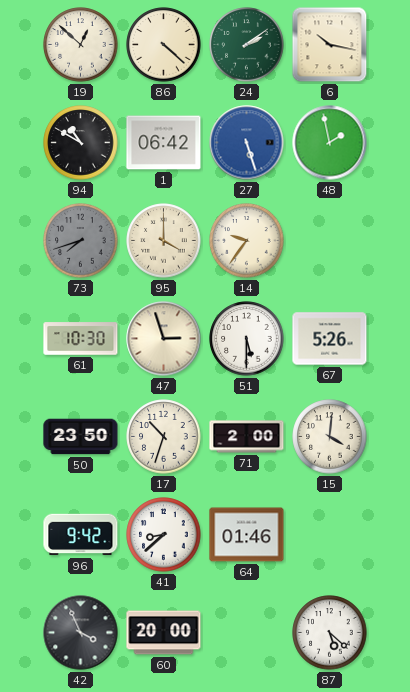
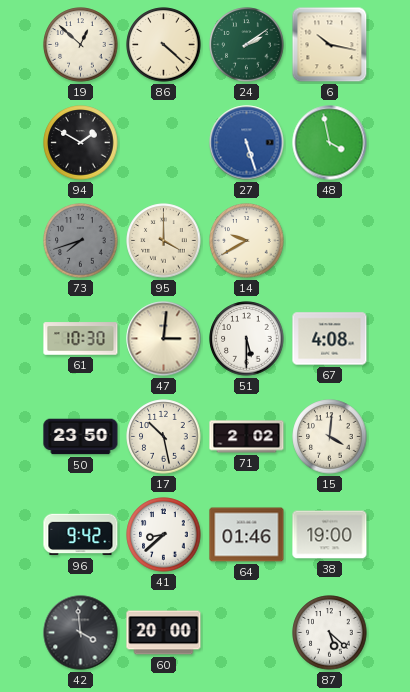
94: 10:50 -> 1:50 (81, 143)
1: 06:42 -> none (164, 143)
48: 1:58 -> 3:58 (330, 143)
14: 9:36 -> 9:40 (247, 241)
47: 2:57 -> 3:01 (164, 339)
67: 5:26 -> 4:08 (330, 339)
17: 10:33 -> 10:28 (164, 437)
71: 2:00 -> 2:02 (247, 437)
38: none -> 19:00 (330, 535)
42: 3:56 -> 3:59 (81, 633)
